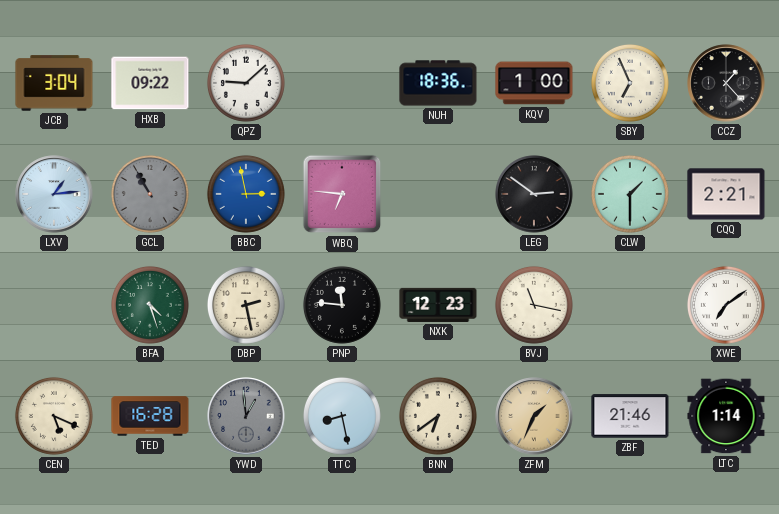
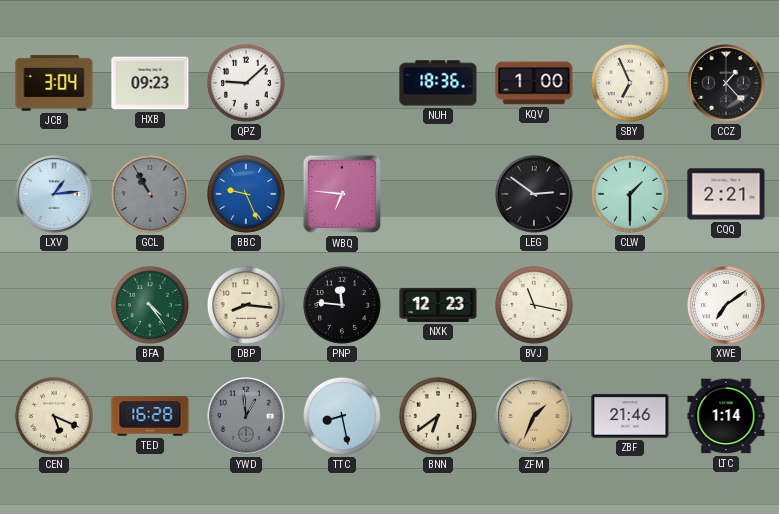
HXB: 09:22 -> 09:23 (150, 83)
BBC: 2:58 -> 9:26 (246, 194)
BFA: 4:27 -> 4:24 (150, 305)
DBP: 2:28 -> 8:16 (246, 305)
